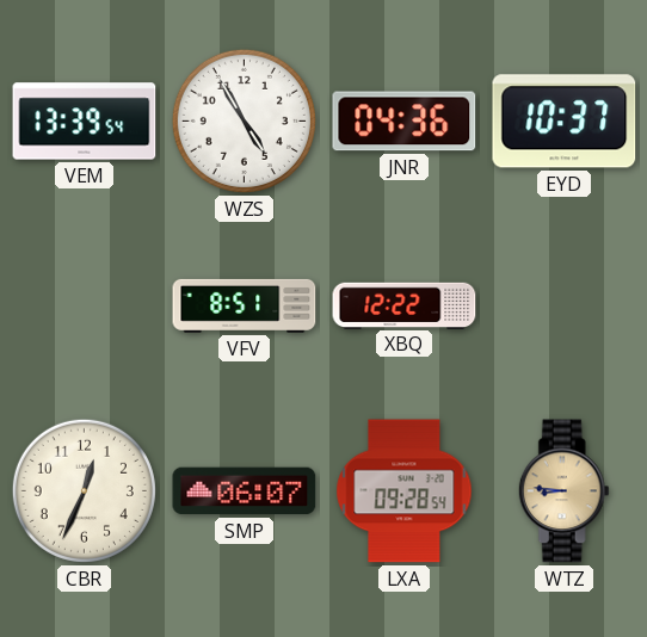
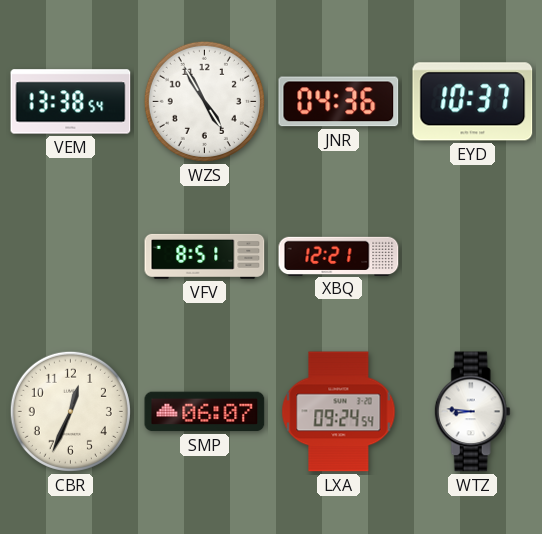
VEM: 13:39 -> 13:38 (71, 102)
XBQ: 12:22 -> 12:21 (339, 256)
LXA: 09:28 -> 09:24 (339, 412)
WTZ dial: champagne -> white (472, 412)
